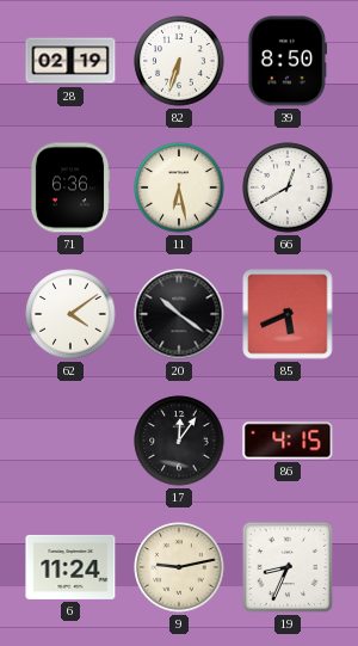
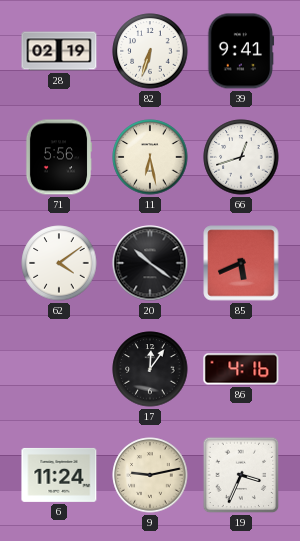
39: 8:50 -> 9:41 (241, 51)
71: 6:36 -> 5:56 (59, 157)
66: 12:40 -> 12:42 (241, 157)
86: 4:15 -> 4:16 (241, 369)
19: 8:34 -> 3:34 (241, 475)
